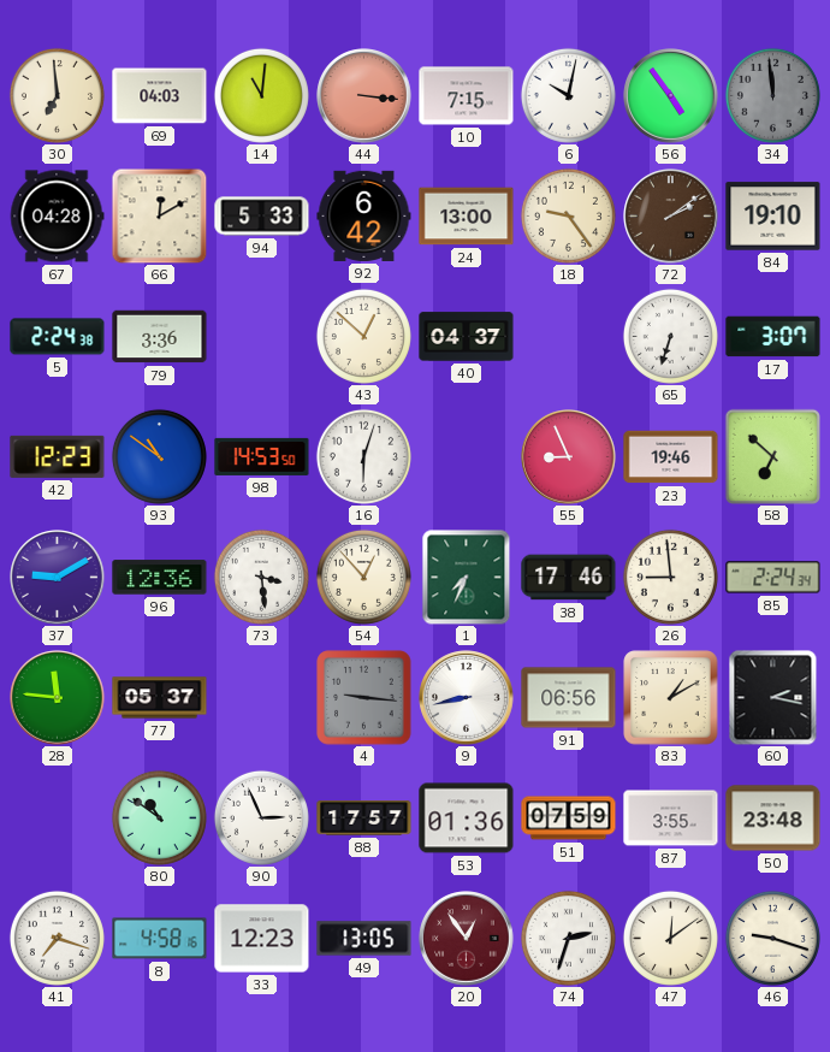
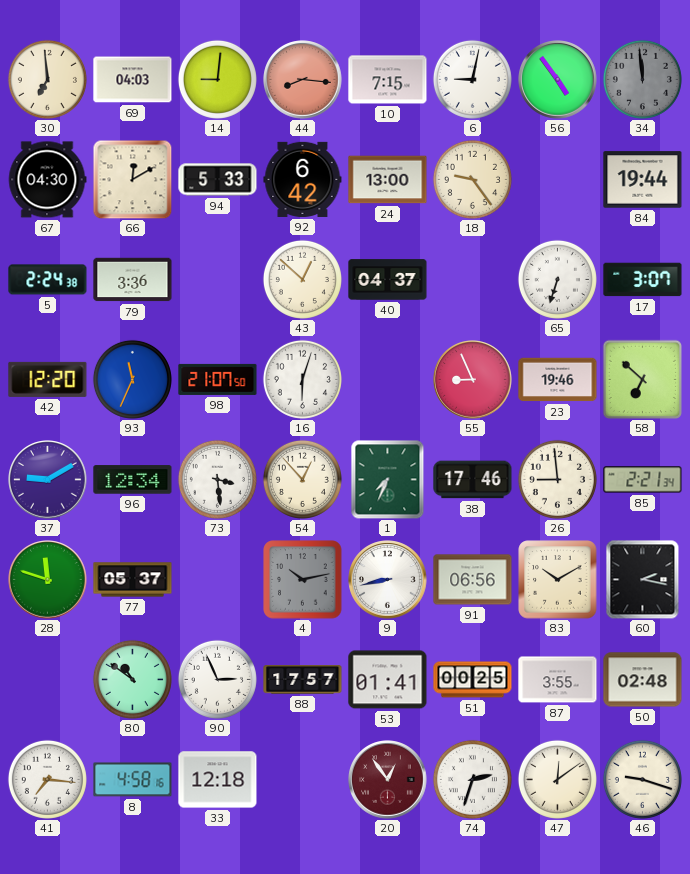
14: 11:01 -> 9:01 (217, 79)
44: 3:16 -> 8:16 (303, 80)
6: 10:02 -> 9:02 (472, 79)
67: 04:28 -> 04:30 (47, 180)
72: 2:09 -> none (671, 217)
84: 19:10 -> 19:44 (643, 180)
42: 12:23 -> 12:20 (48, 379)
93: 10:51 -> 11:34 (132, 379)
98: 14:53 -> 21:07 (218, 379)
96: 12:36 -> 12:34 (133, 480)
85: 2:24 -> 2:21 (643, 480)
28: 11:46 -> 11:48 (48, 580)
4: 9:16 -> 10:13 (303, 580)
83: 1:10 -> 10:10 (558, 580)
53: 01:36 -> 01:41 (388, 680)
51: 07:59 -> 00:25 (473, 680)
50: 23:48 -> 02:48 (643, 680)
41: 7:18 -> 7:16 (47, 779)
33: 12:23 -> 12:18 (218, 780)
49: 13:05 -> none (364, 939)
